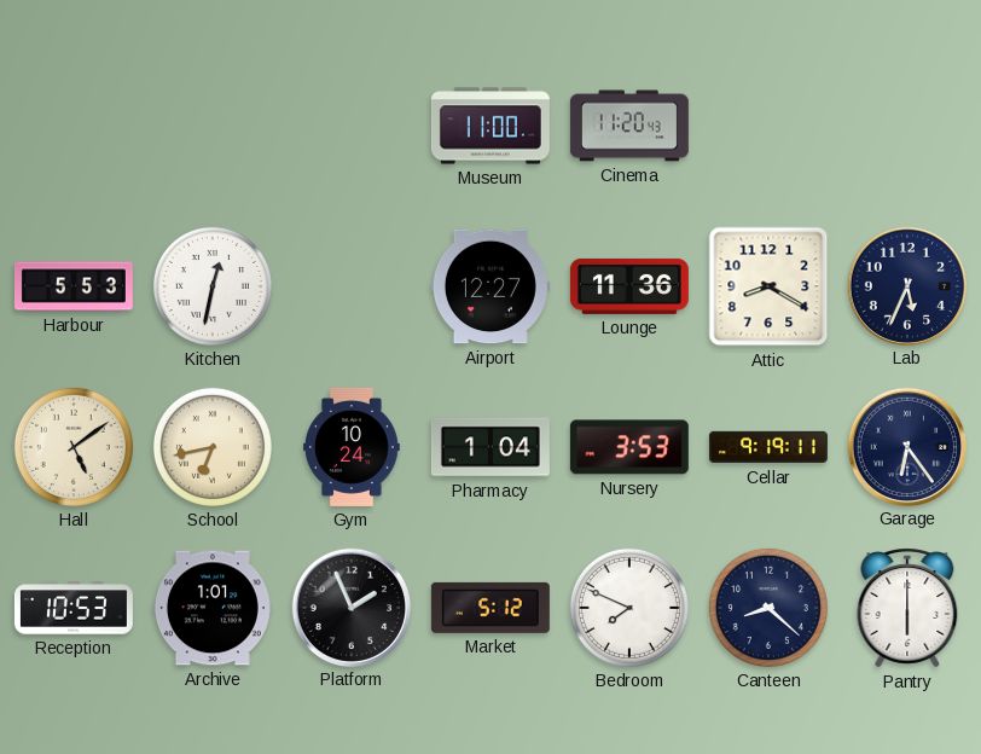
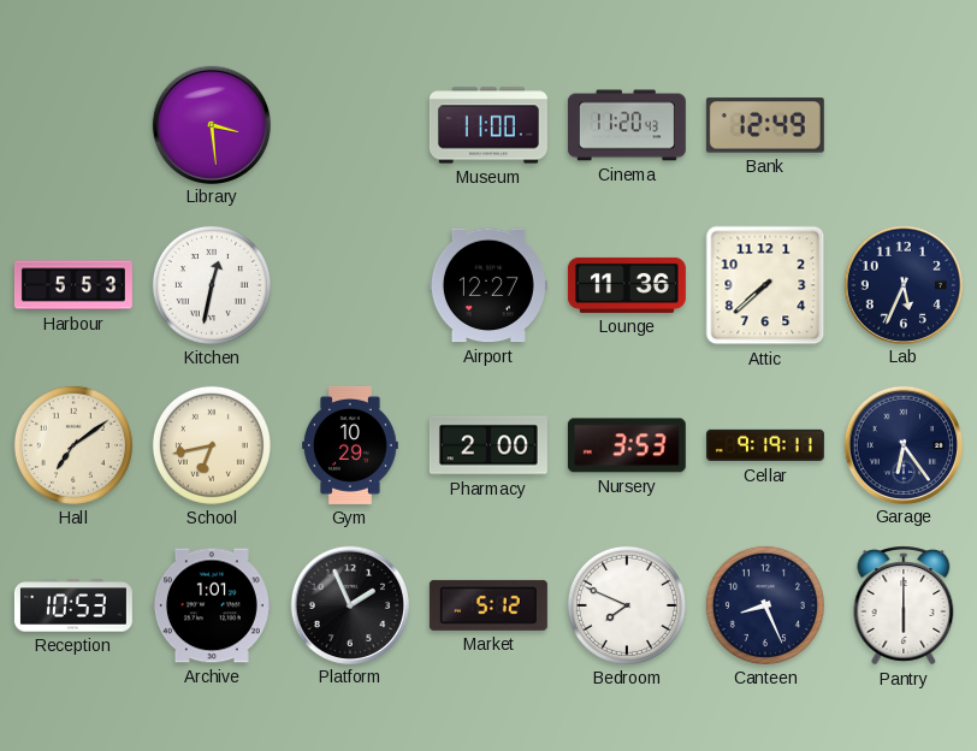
Library: none -> 3:29 (211, 124)
Bank: none -> 12:49 (765, 125)
Attic: 8:20 -> 7:38 (765, 285)
Hall: 5:09 -> 7:09 (73, 445)
Gym: 10:24 -> 10:29 (351, 445)
Pharmacy: 1:04 -> 2:00 (488, 445)
Canteen: 8:22 -> 8:26 (765, 605)
